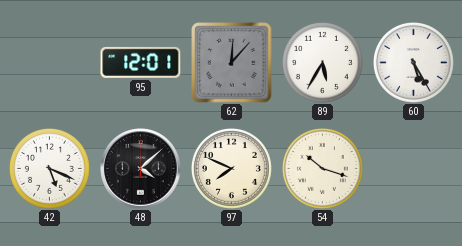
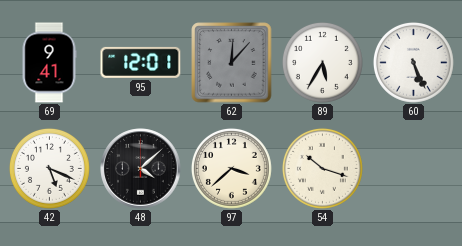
69: none -> 9:41 (49, 63)
60: 5:25 -> 5:26 (413, 62)
97: 7:49 -> 3:38 (231, 168)
